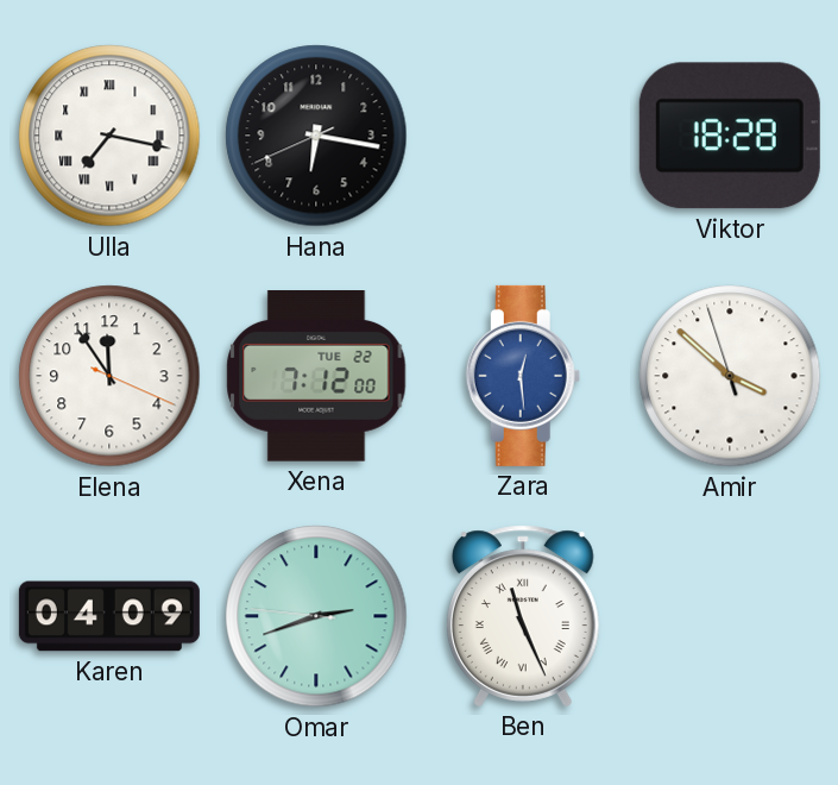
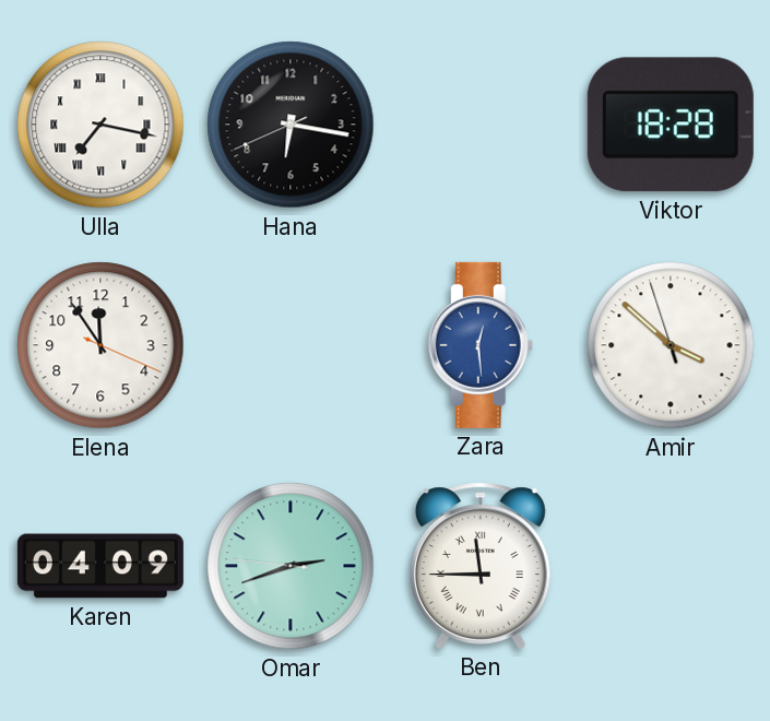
Xena: 7:12 -> none (316, 377)
Ben: 11:26 -> 11:45 (481, 566)
